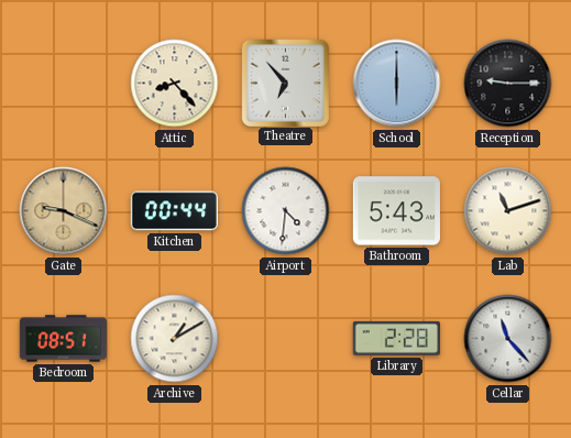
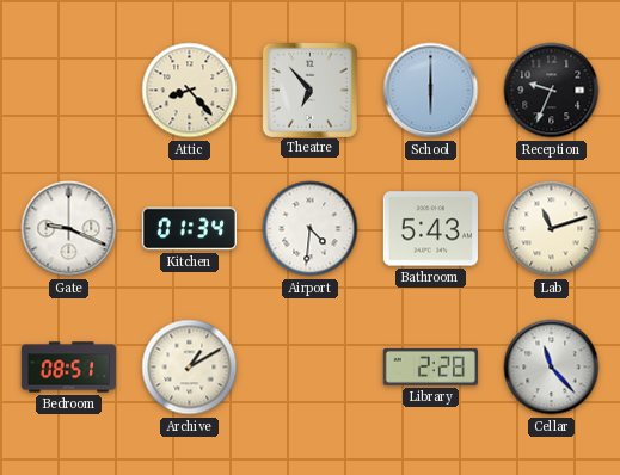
Reception: 9:15 -> 9:34 (552, 91)
Gate dial: champagne -> white (69, 229)
Kitchen: 00:44 -> 01:34 (189, 229)
